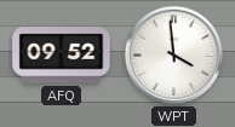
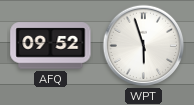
WPT: 3:59 -> 5:57 (144, 46)
